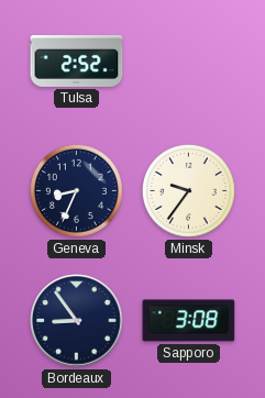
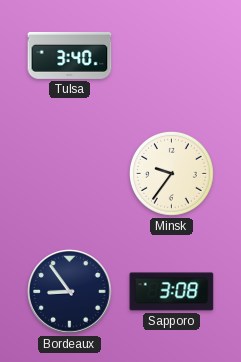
Tulsa: 2:52 -> 3:40 (70, 55)
Geneva: 8:34 -> none (77, 191)
